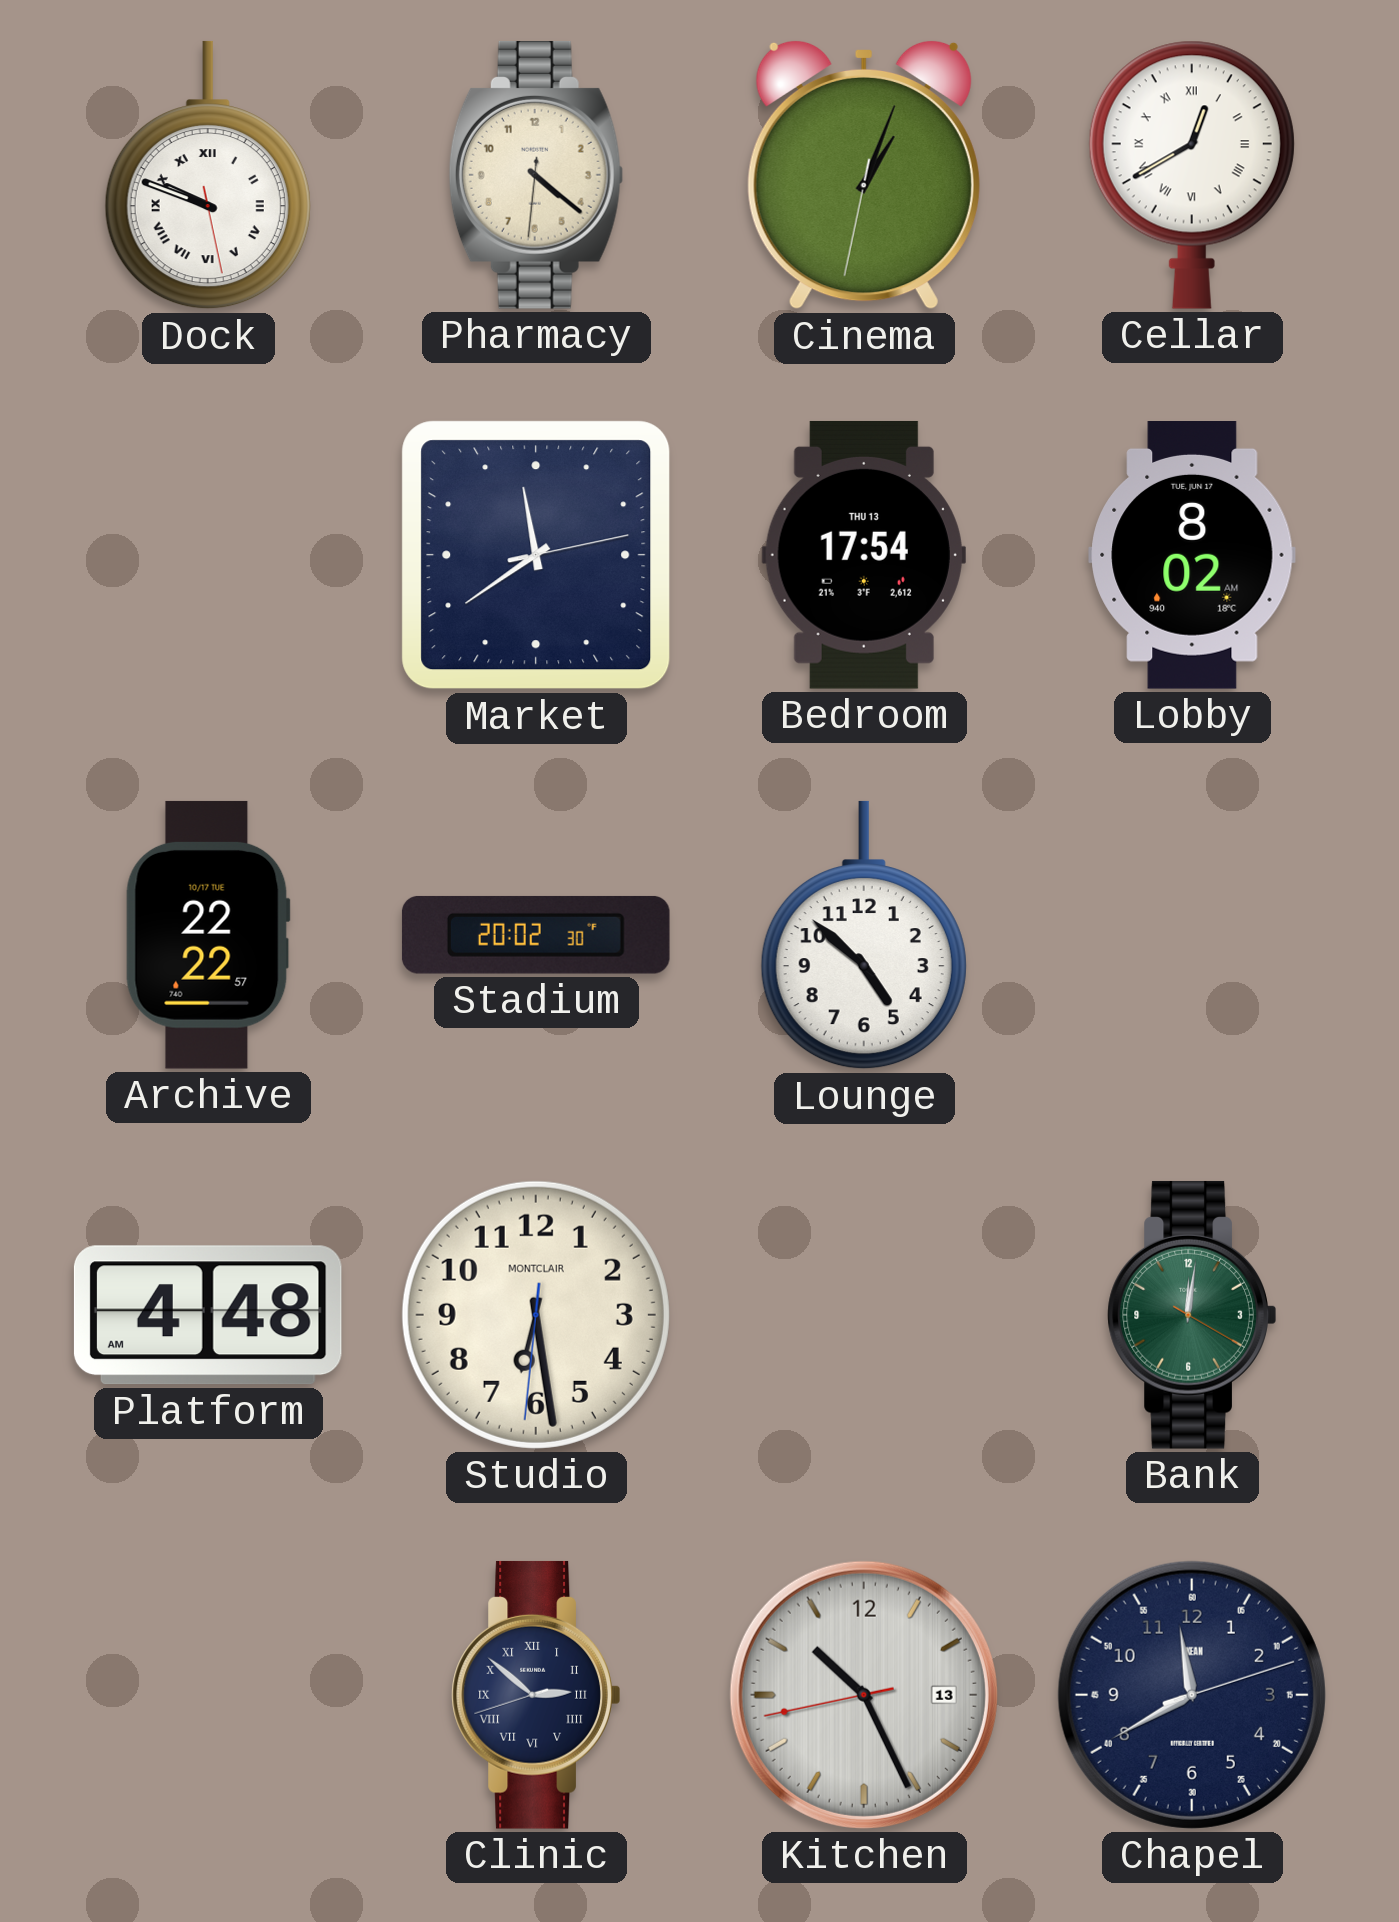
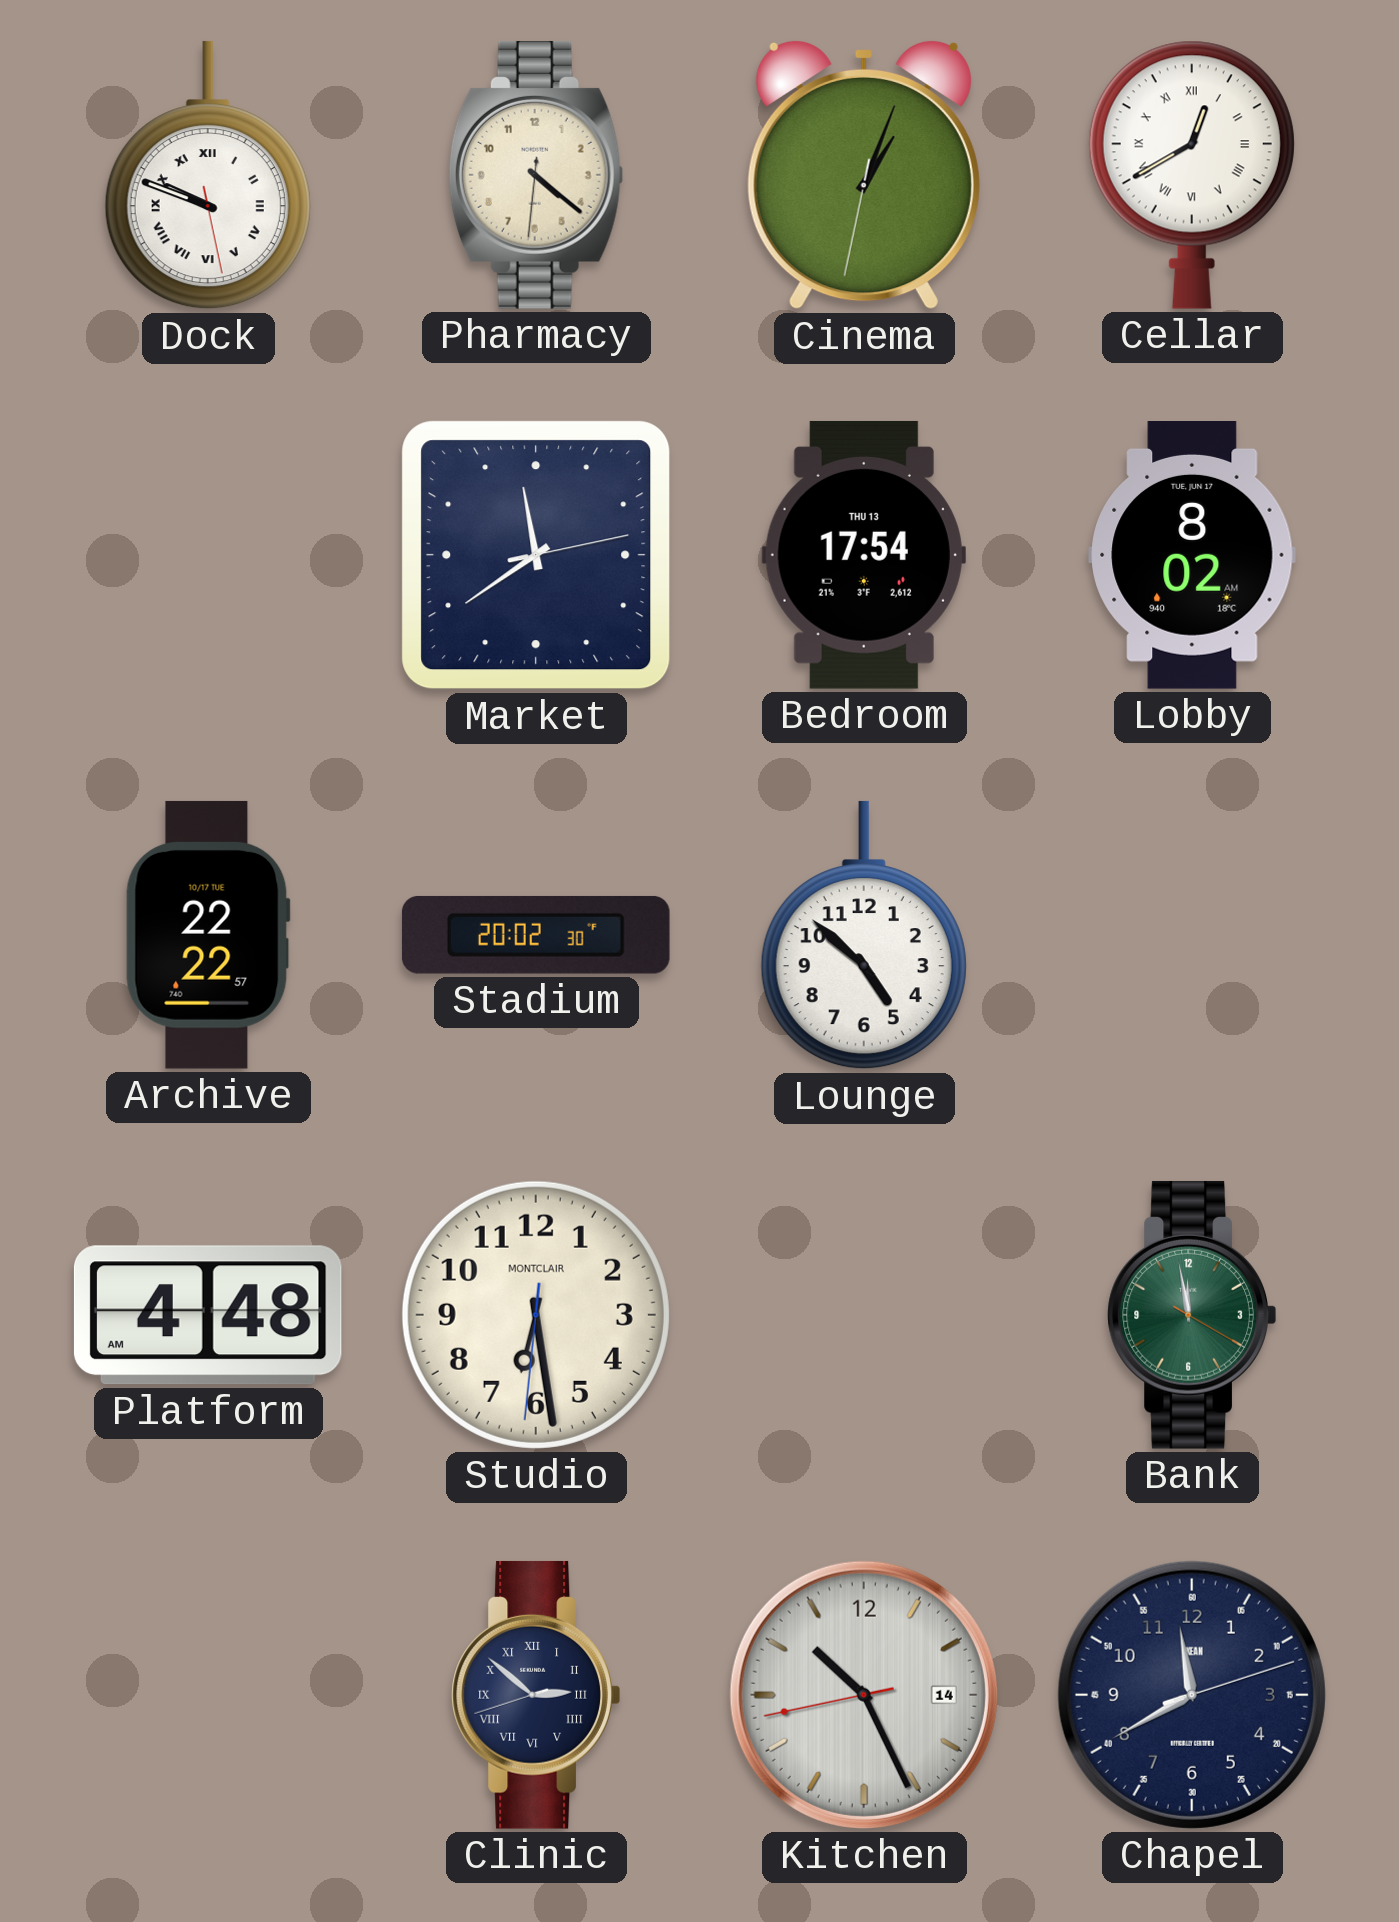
Bank: 12:01 -> 11:58 (1192, 1315)
Kitchen date: 13 -> 14 (864, 1695)
